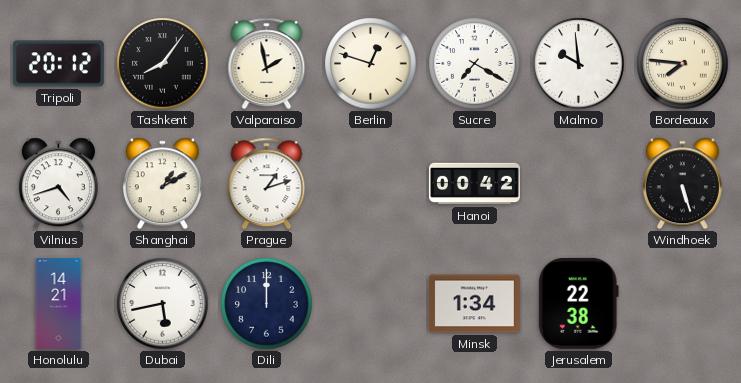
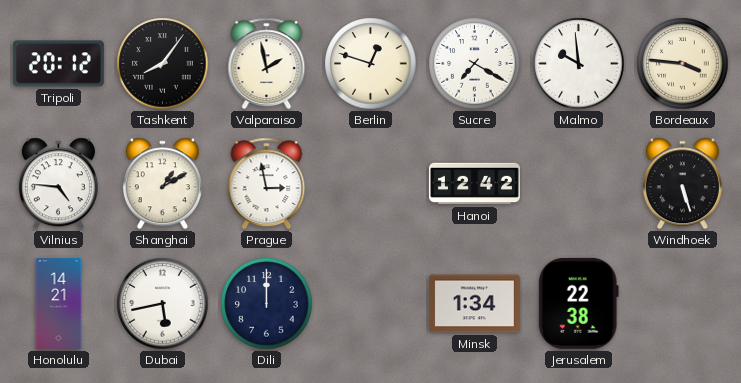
Bordeaux: 7:46 -> 3:46 (683, 64)
Vilnius: 4:42 -> 4:46 (58, 184)
Prague: 1:12 -> 2:58 (267, 184)
Hanoi: 00:42 -> 12:42 (474, 184)
